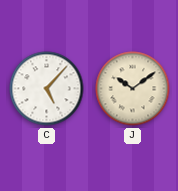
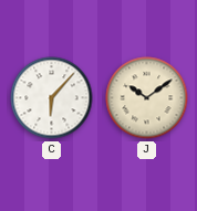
C: 5:07 -> 6:07 (52, 98)
